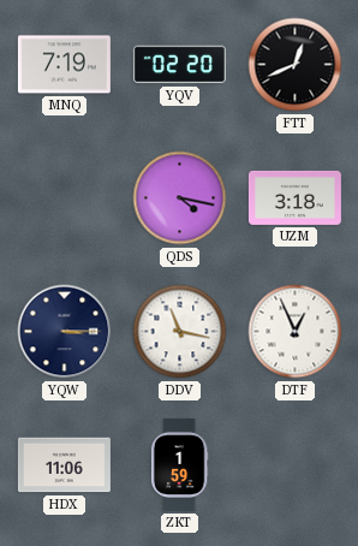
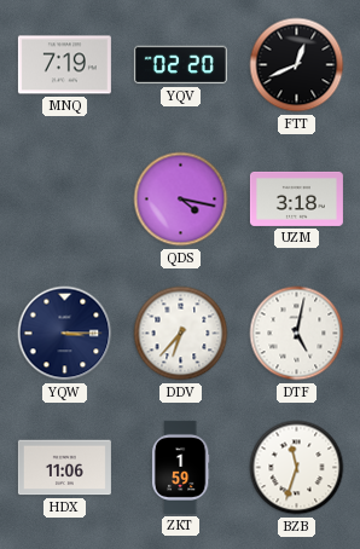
DDV: 11:17 -> 6:37 (181, 334)
DTF: 12:56 -> 5:02 (297, 334)
BZB: none -> 11:33 (297, 468)
